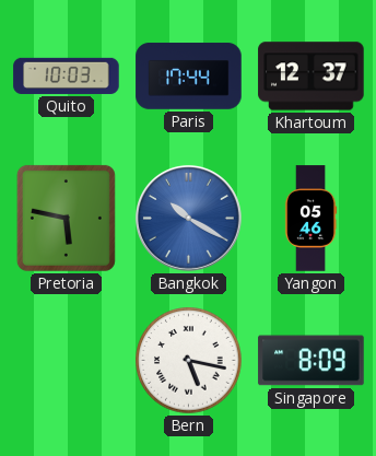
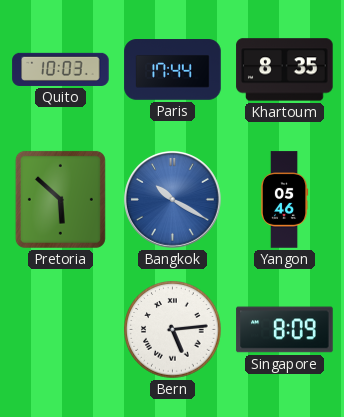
Khartoum: 12:37 -> 8:35 (285, 70)
Pretoria: 5:47 -> 5:52 (60, 199)
Bern: 5:17 -> 5:14 (173, 330)
